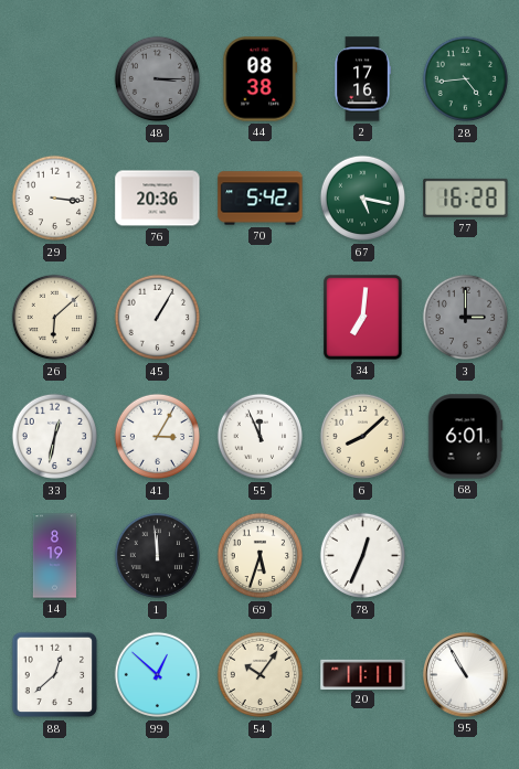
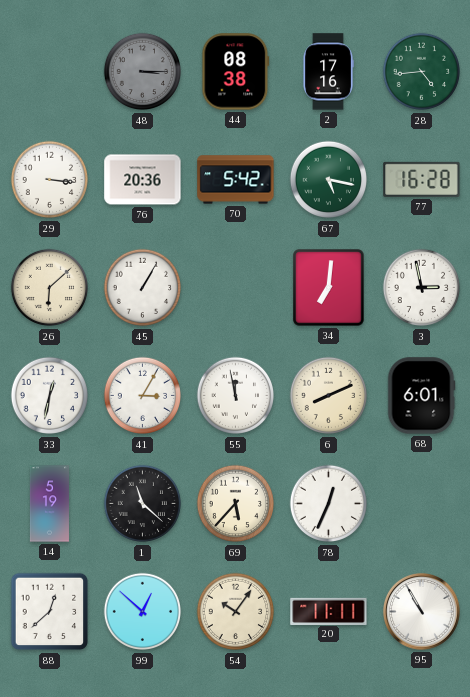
3: 3:00 -> 2:58 (422, 288)
3 dial: grey -> white (422, 288)
55: 11:56 -> 11:58 (236, 396)
6: 8:08 -> 8:11 (329, 396)
14: 8:19 -> 5:19 (49, 504)
1: 11:59 -> 11:22 (143, 504)
69: 5:33 -> 5:37 (236, 504)
